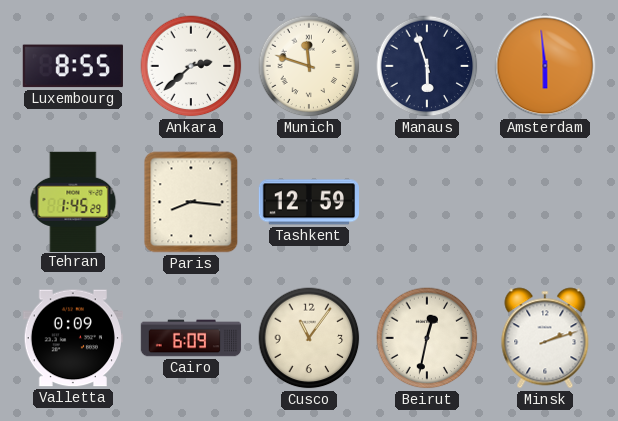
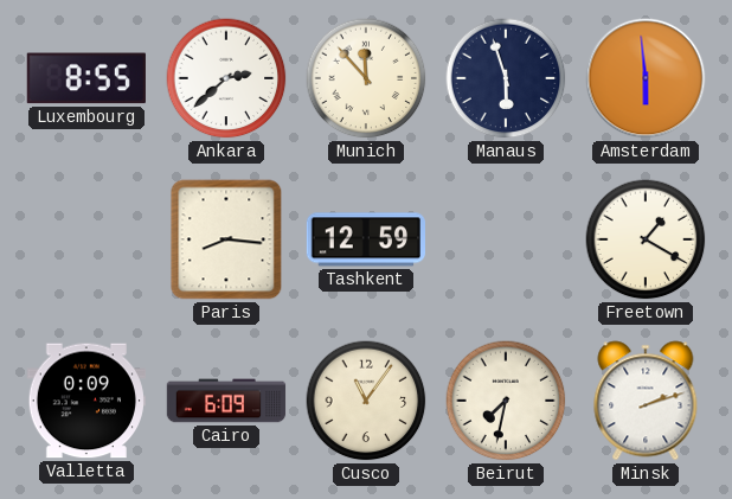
Munich: 11:48 -> 11:53 (366, 78)
Tehran: 1:45 -> none (73, 201)
Freetown: none -> 1:20 (646, 239)
Beirut: 12:32 -> 7:32 (506, 401)
